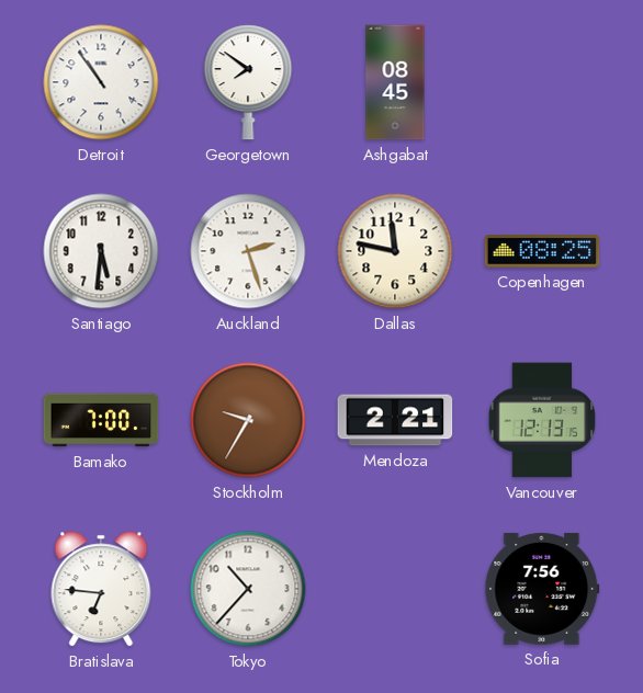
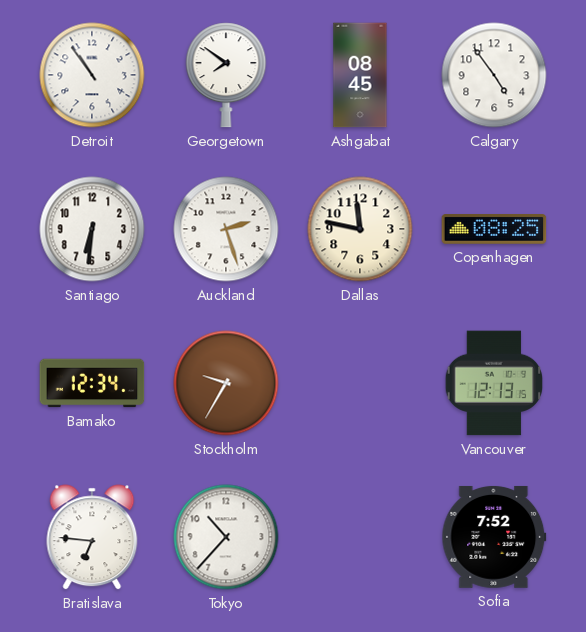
Calgary: none -> 4:54 (494, 75)
Santiago: 5:31 -> 6:31 (92, 229)
Bamako: 7:00 -> 12:34 (92, 383)
Mendoza: 2:21 -> none (395, 420)
Sofia: 7:56 -> 7:52 (494, 537)
